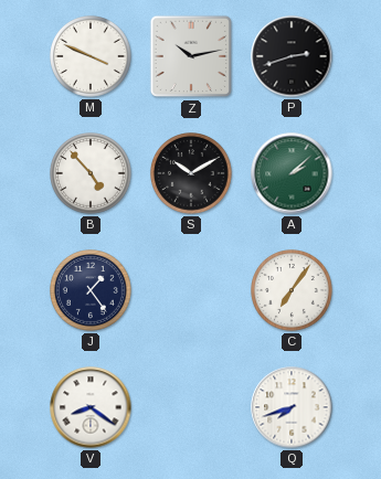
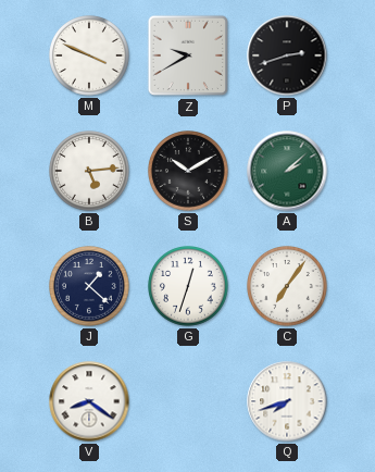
Z: 10:13 -> 9:40 (188, 55)
B: 4:53 -> 5:14 (90, 172)
J: 1:24 -> 1:22 (90, 287)
G: none -> 12:33 (189, 287)
